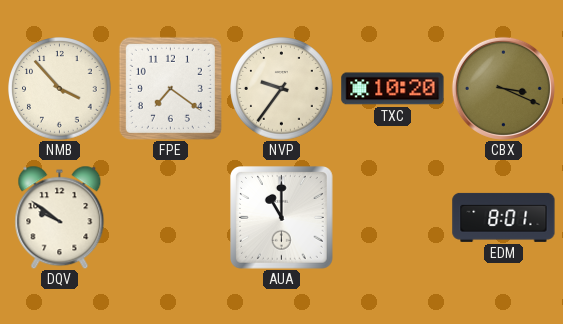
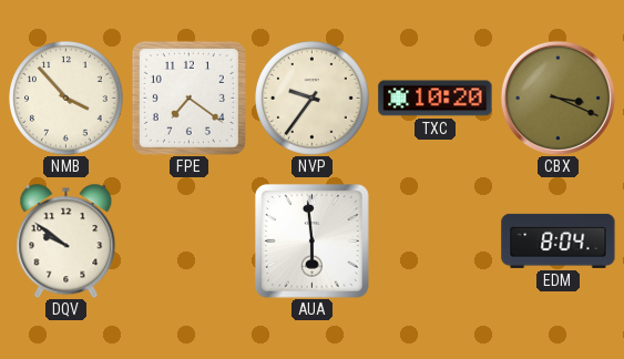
AUA: 11:00 -> 5:59 (313, 242)
EDM: 8:01 -> 8:04 (559, 240)
